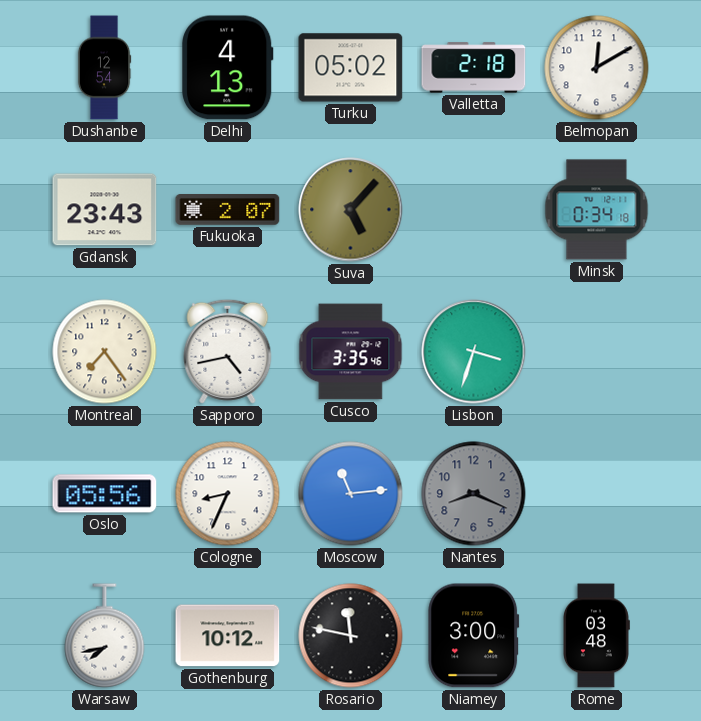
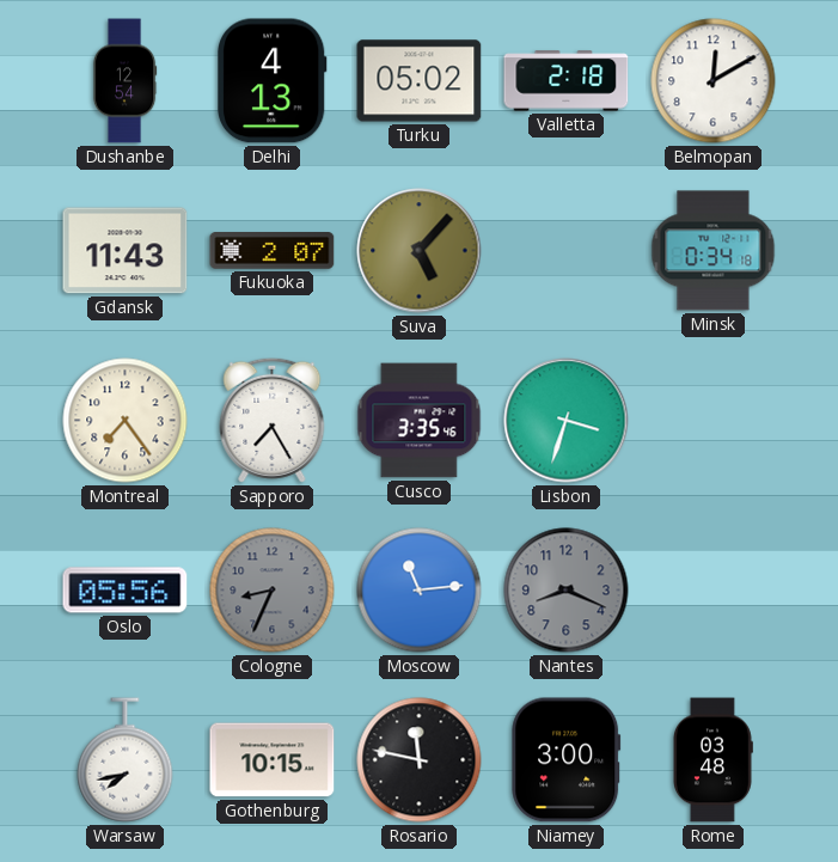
Gdansk: 23:43 -> 11:43 (126, 251)
Sapporo: 4:43 -> 7:25 (273, 420)
Cologne dial: white -> grey (273, 591)
Gothenburg: 10:12 -> 10:15 (273, 760)
